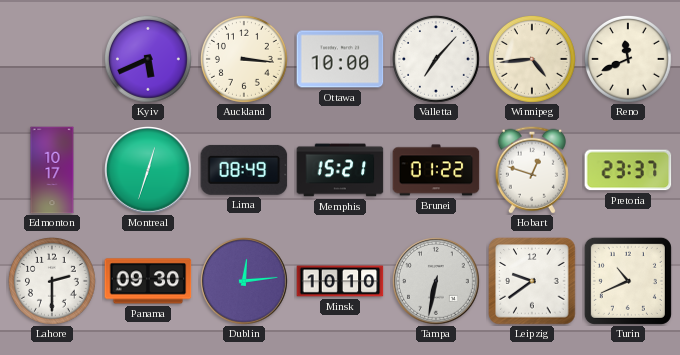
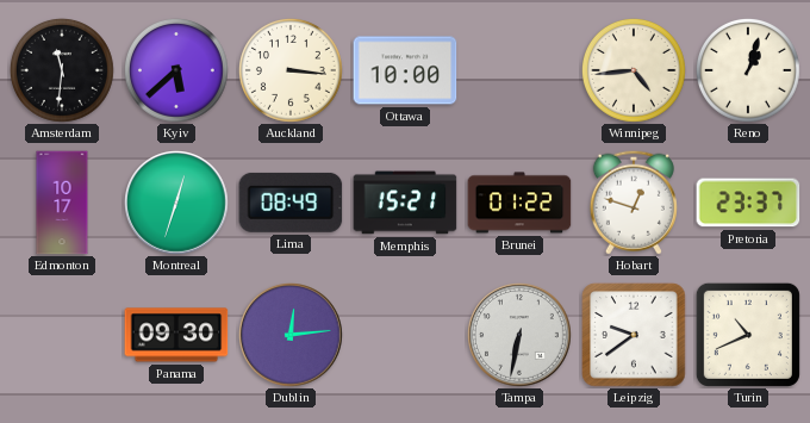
Amsterdam: none -> 11:31 (62, 70)
Kyiv: 5:41 -> 5:38 (176, 70)
Valletta: 7:07 -> none (436, 59)
Reno: 11:41 -> 1:03 (748, 70)
Lahore: 2:30 -> none (52, 281)
Minsk: 10:10 -> none (340, 281)
